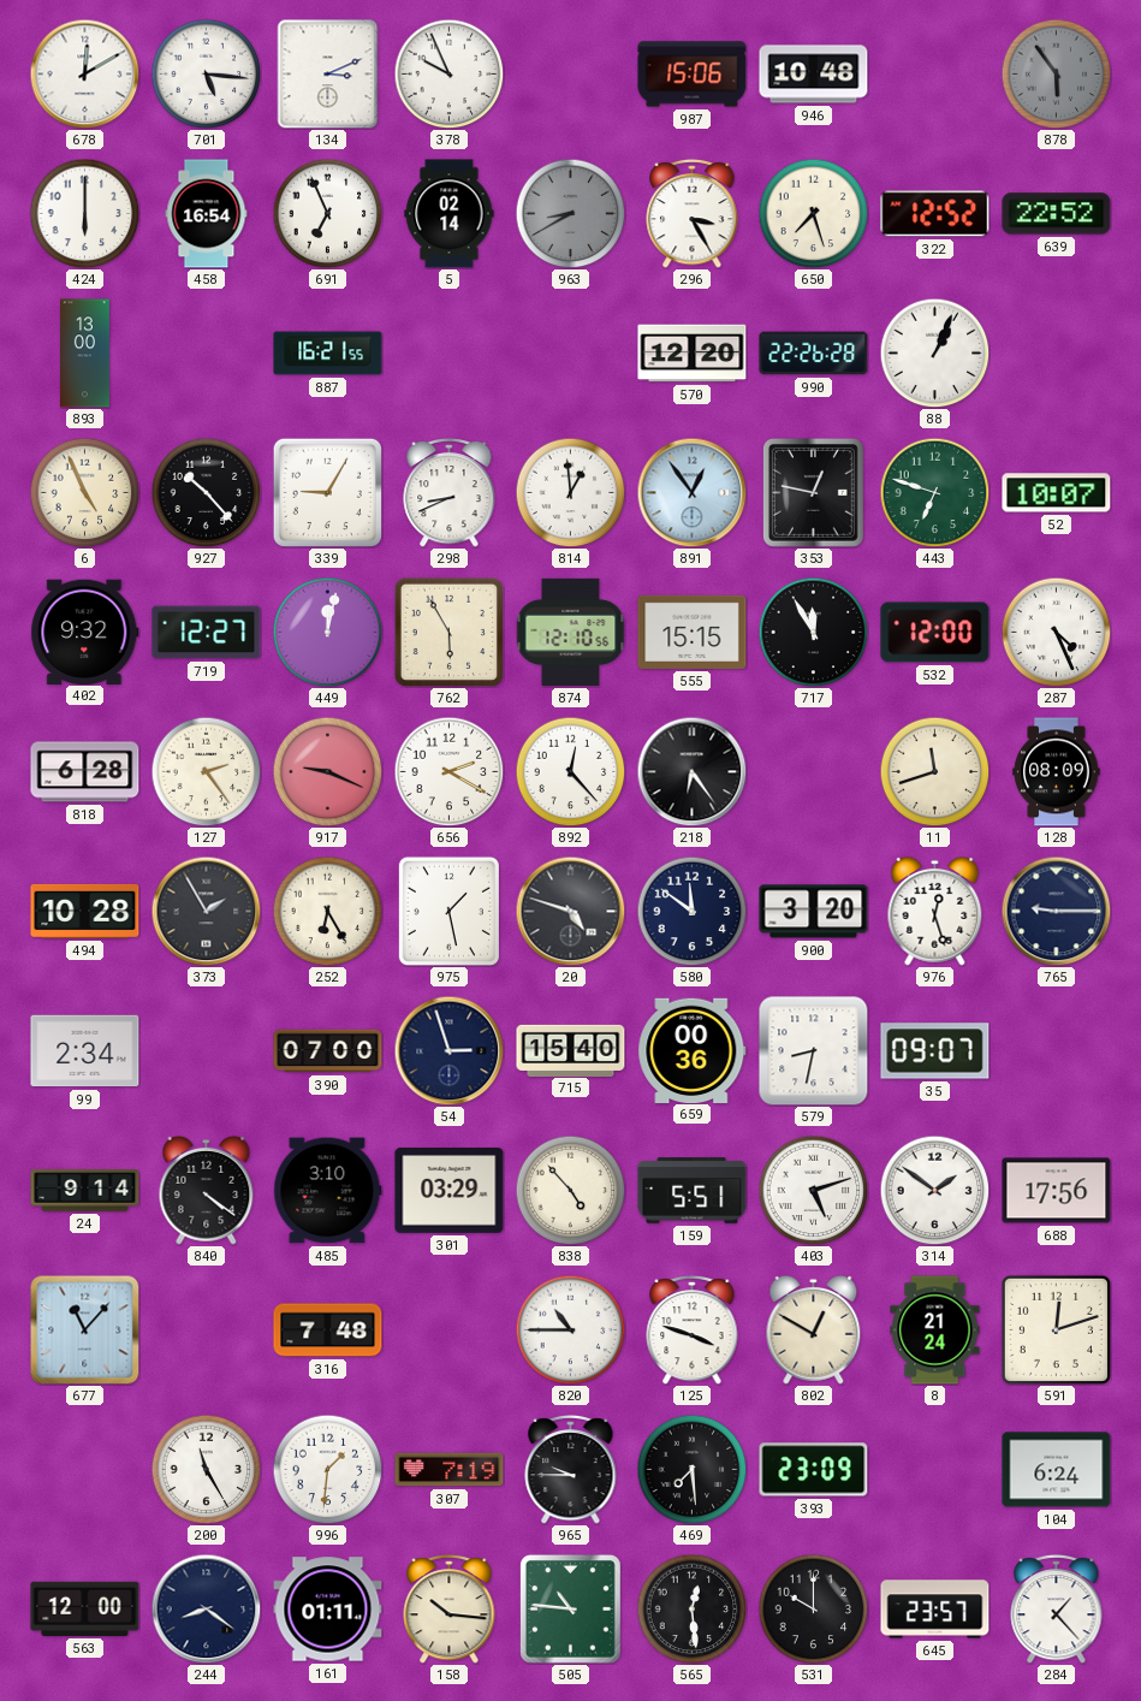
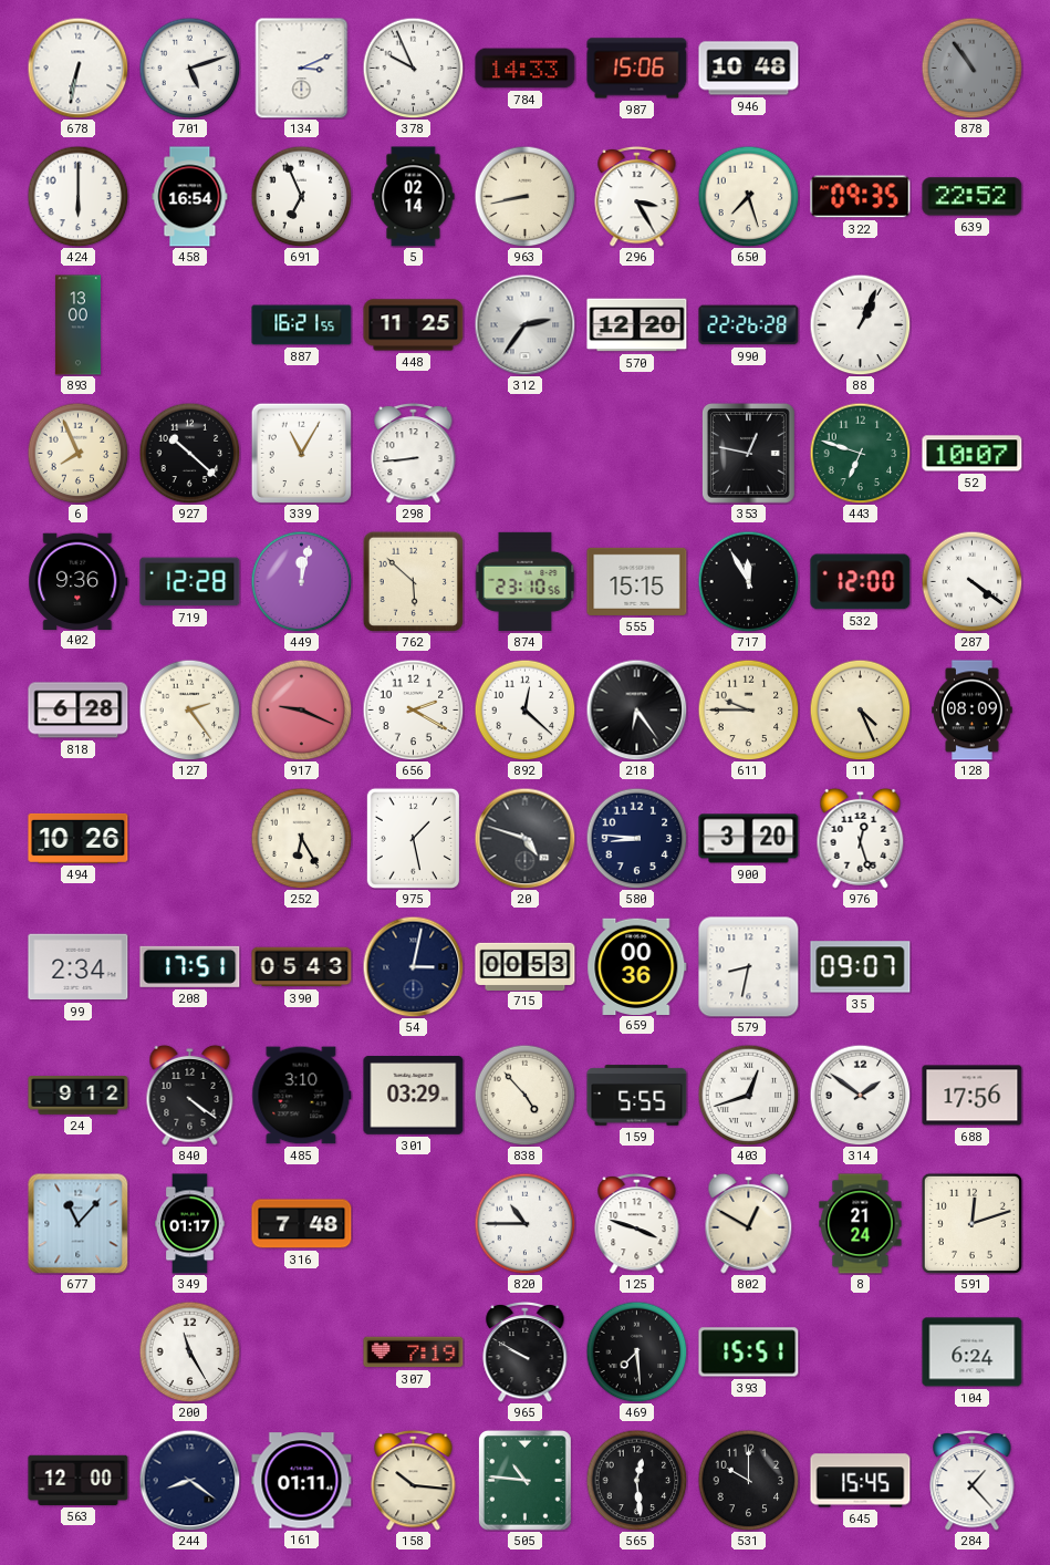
678: 12:10 -> 6:32 (77, 68)
701: 5:16 -> 5:12 (189, 68)
784: none -> 14:33 (526, 69)
878: 5:54 -> 10:54 (971, 68)
963: 8:40 -> 8:43 (524, 196)
963 dial: grey -> cream (524, 196)
322: 12:52 -> 09:35 (861, 197)
448: none -> 11:25 (414, 325)
312: none -> 2:36 (524, 324)
6: 4:56 -> 7:56 (77, 453)
927: 10:23 -> 10:22 (189, 453)
339: 9:05 -> 11:05 (301, 453)
298: 8:41 -> 8:44 (414, 453)
814: 12:59 -> none (570, 492)
891: 12:54 -> none (691, 492)
402: 9:32 -> 9:36 (79, 581)
719: 12:27 -> 12:28 (190, 582)
762: 5:55 -> 5:52 (413, 581)
874: 12:10 -> 23:10 (524, 581)
287: 4:26 -> 4:21 (971, 581)
892: 12:23 -> 12:22 (524, 709)
611: none -> 9:45 (748, 709)
11: 11:42 -> 4:26 (860, 709)
494: 10:28 -> 10:26 (79, 838)
373: 1:55 -> none (206, 911)
580: 11:51 -> 8:46 (636, 838)
765: 9:15 -> none (1056, 911)
208: none -> 17:51 (190, 966)
390: 07:00 -> 05:43 (302, 967)
54: 2:57 -> 3:02 (413, 966)
715: 15:40 -> 00:53 (526, 966)
24: 9:14 -> 9:12 (79, 1096)
159: 5:51 -> 5:55 (637, 1096)
403: 5:12 -> 12:42 (748, 1095)
349: none -> 01:17 (190, 1224)
996: 1:31 -> none (327, 1469)
965: 9:45 -> 9:50 (526, 1351)
393: 23:09 -> 15:51 (749, 1352)
645: 23:57 -> 15:45 (861, 1481)
